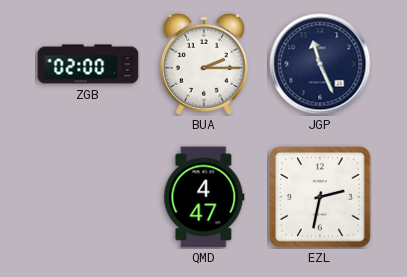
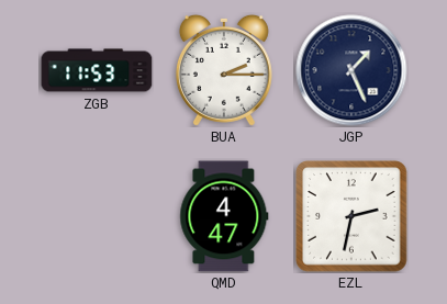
ZGB: 02:00 -> 11:53 (97, 70)
JGP: 11:26 -> 1:26 (351, 70)
